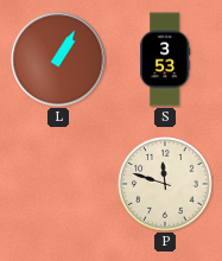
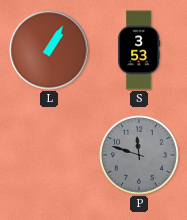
P dial: cream -> grey (139, 155)
